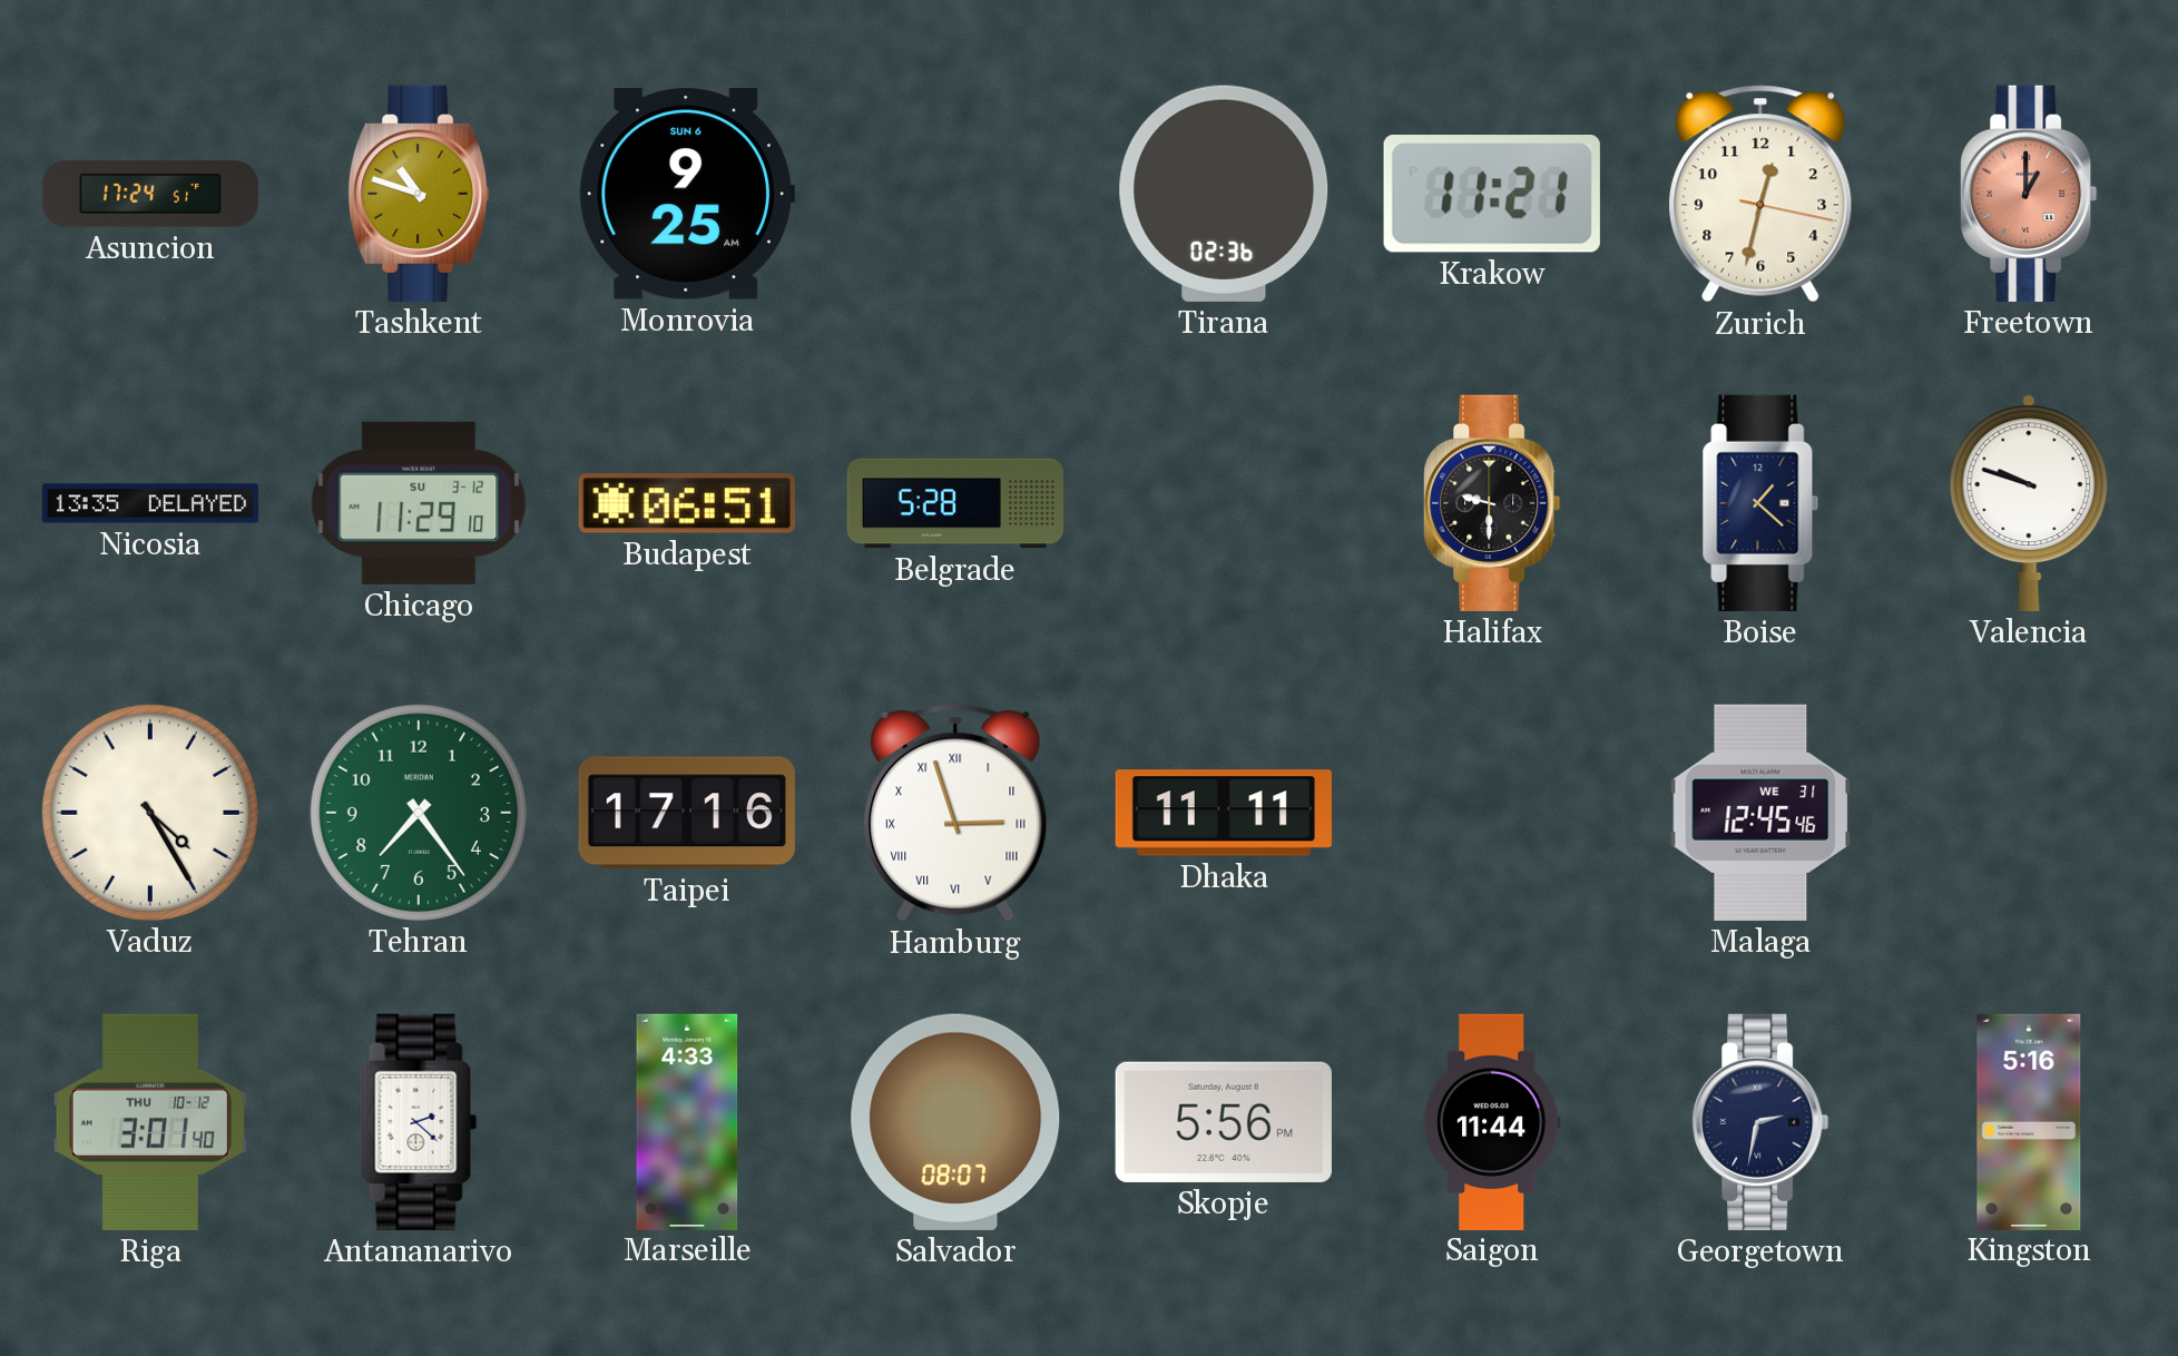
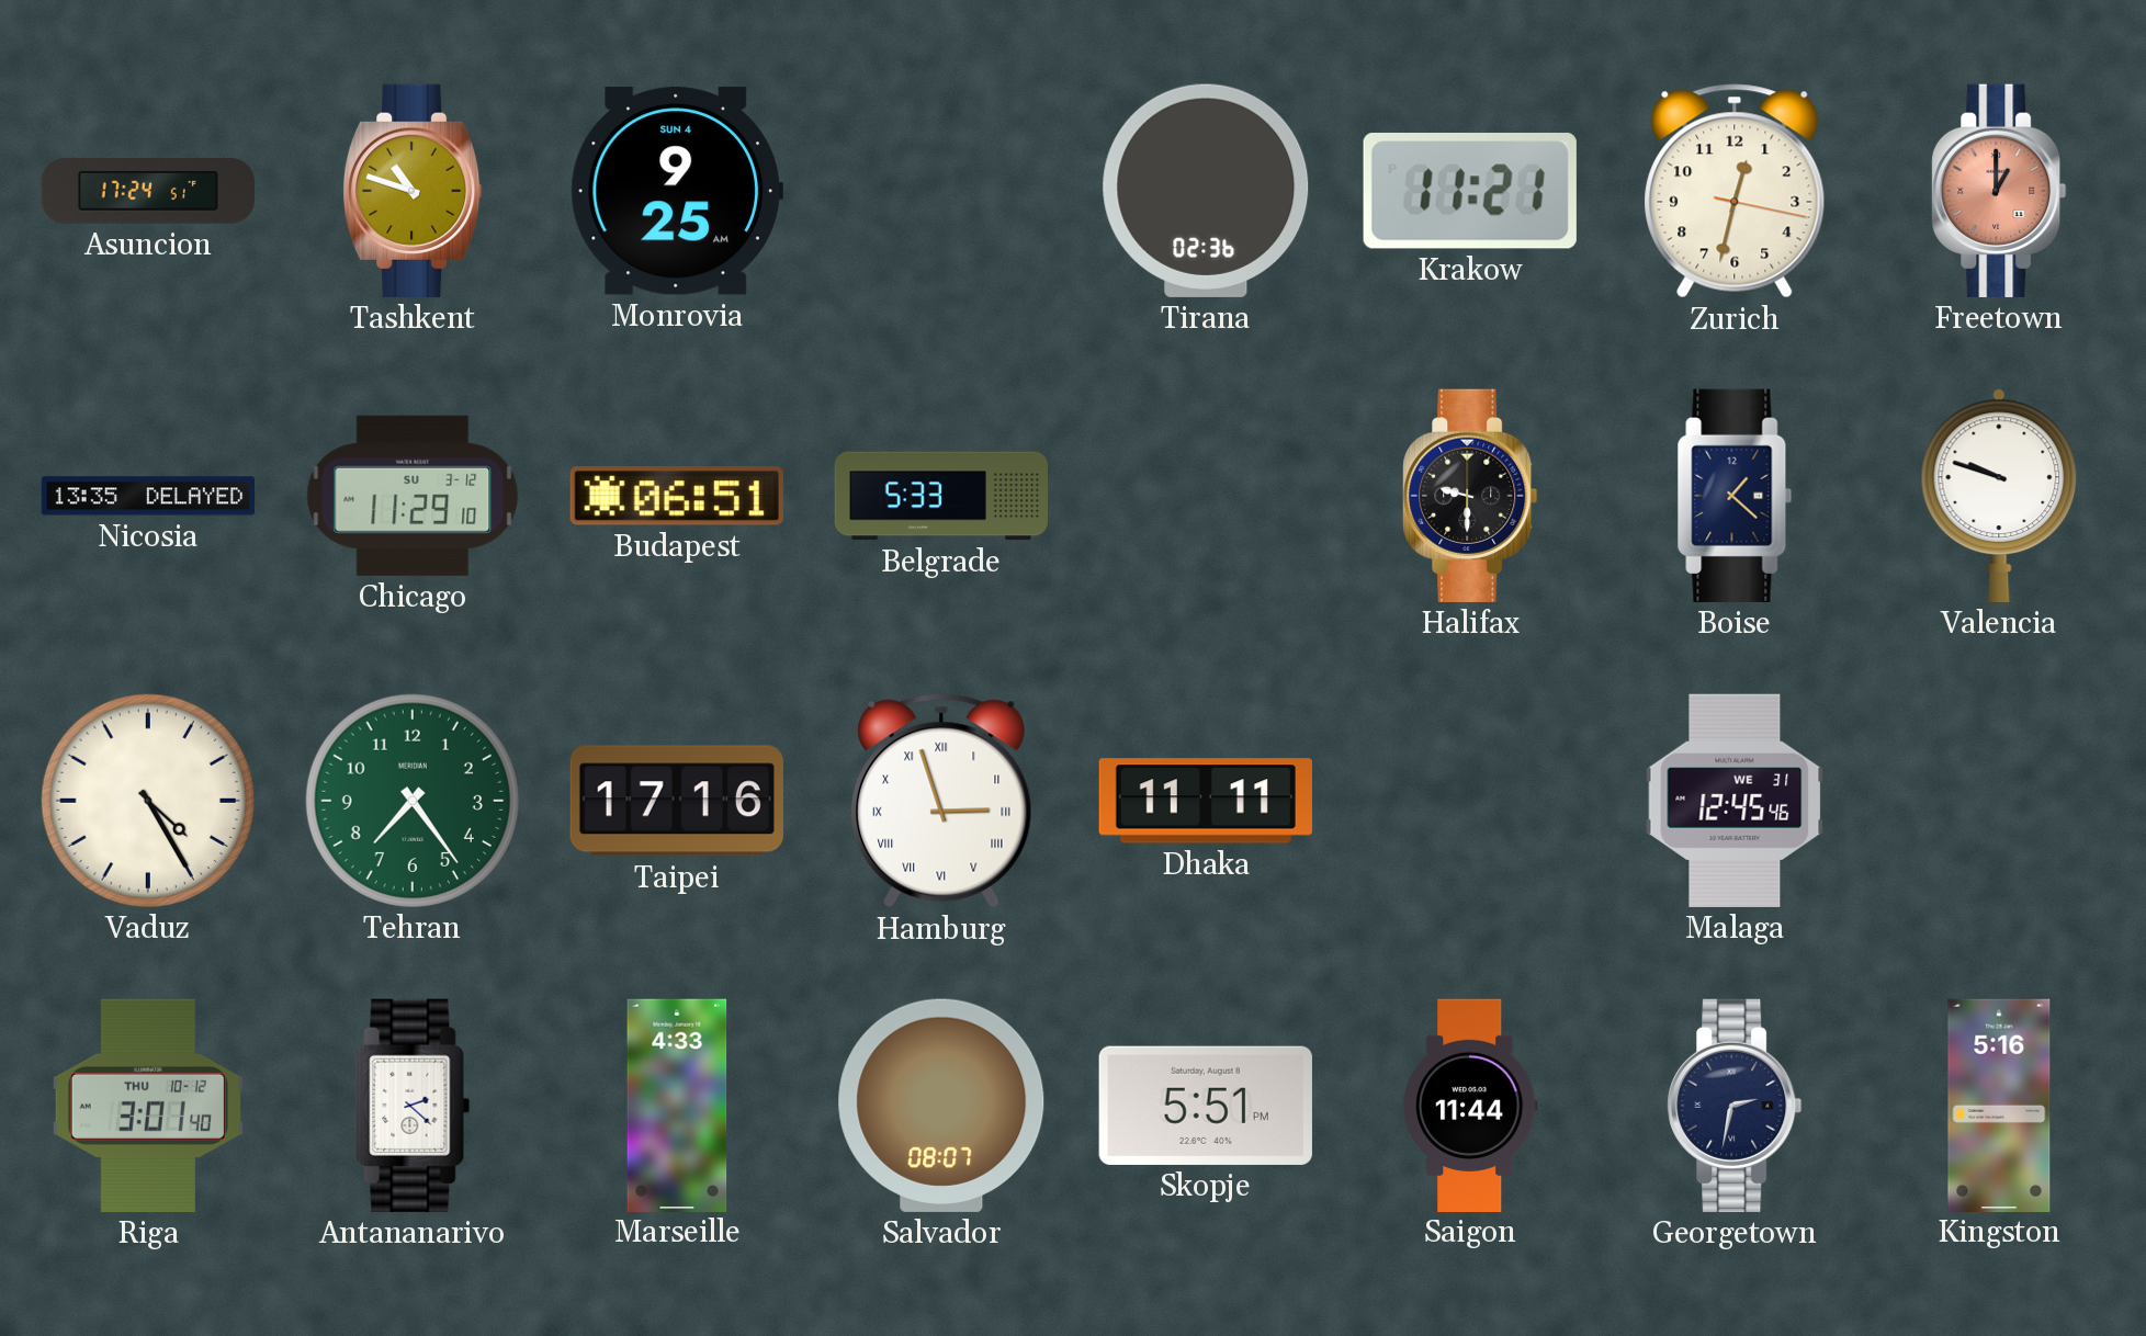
Monrovia date: SUN 6 -> SUN 4 (677, 191)
Belgrade: 5:28 -> 5:33 (941, 496)
Skopje: 5:56 -> 5:51 (1206, 1106)
